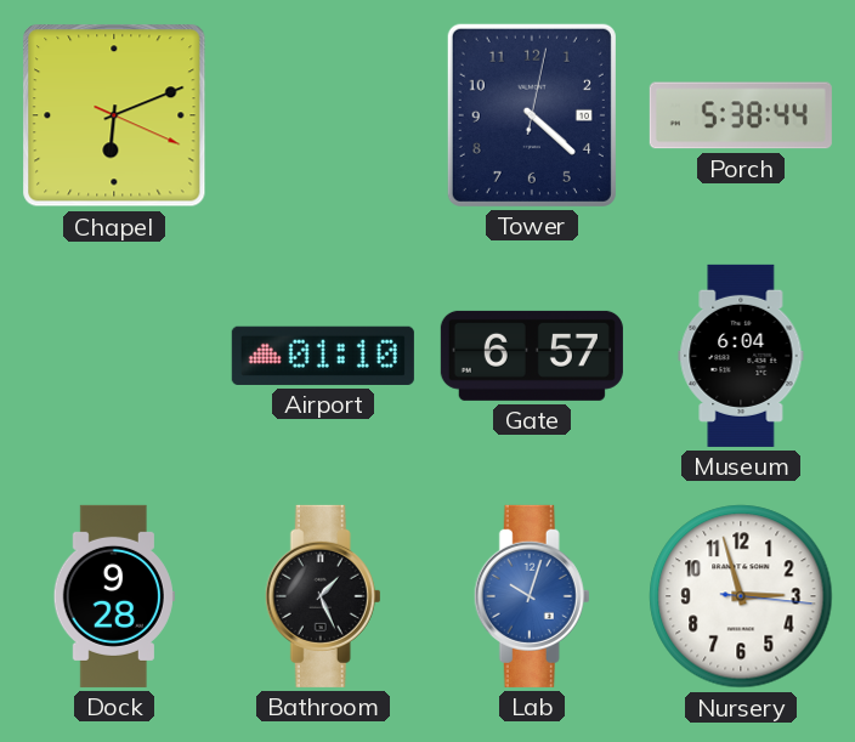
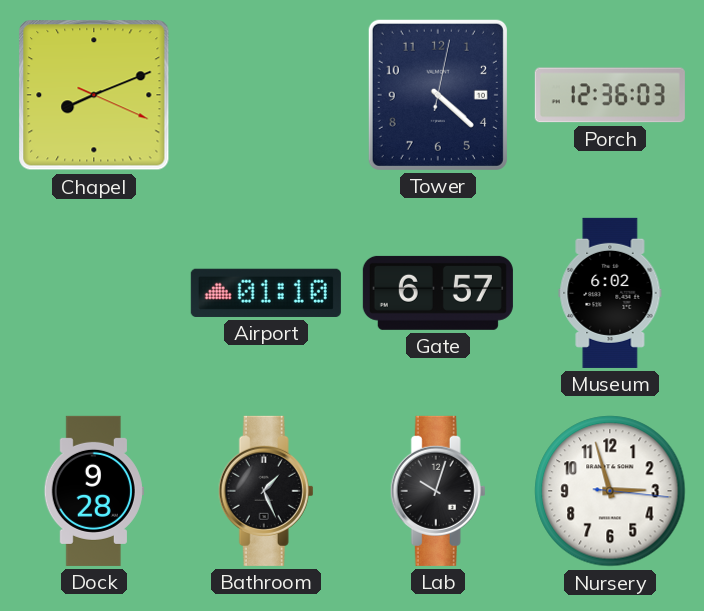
Chapel: 6:11 -> 8:11 (94, 95)
Porch: 5:38 -> 12:36 (610, 95)
Museum: 6:04 -> 6:02 (610, 293)
Lab dial: blue -> black (438, 491)
